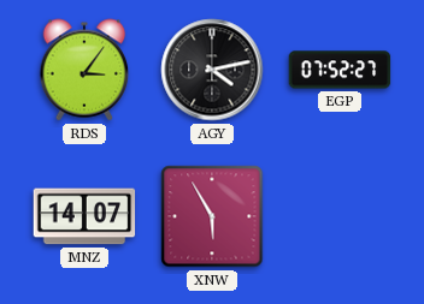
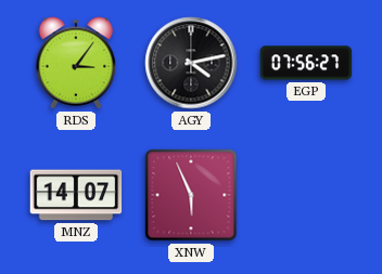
EGP: 07:52 -> 07:56 (306, 63)
XNW: 5:55 -> 5:56 (191, 195)
